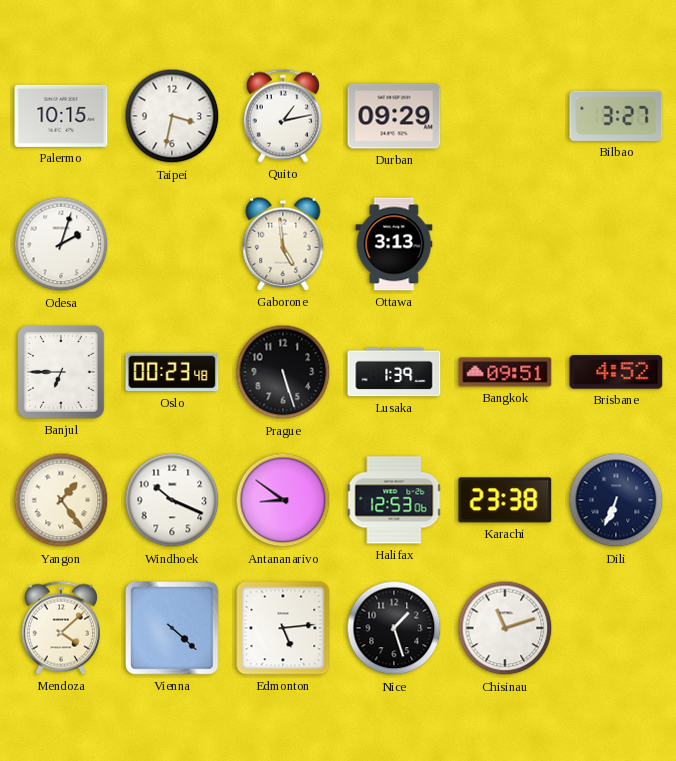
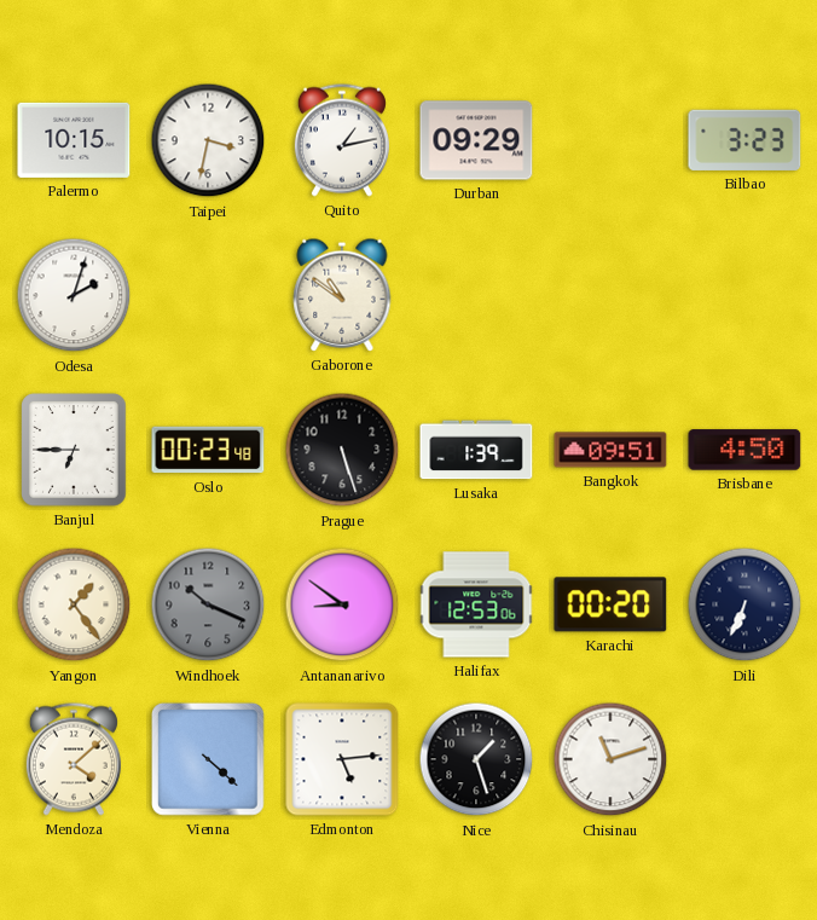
Bilbao: 3:27 -> 3:23 (744, 140)
Gaborone: 4:59 -> 10:51 (342, 295)
Ottawa: 3:13 -> none (394, 244)
Brisbane: 4:52 -> 4:50 (744, 450)
Windhoek dial: white -> grey (208, 604)
Karachi: 23:38 -> 00:20 (610, 604)
